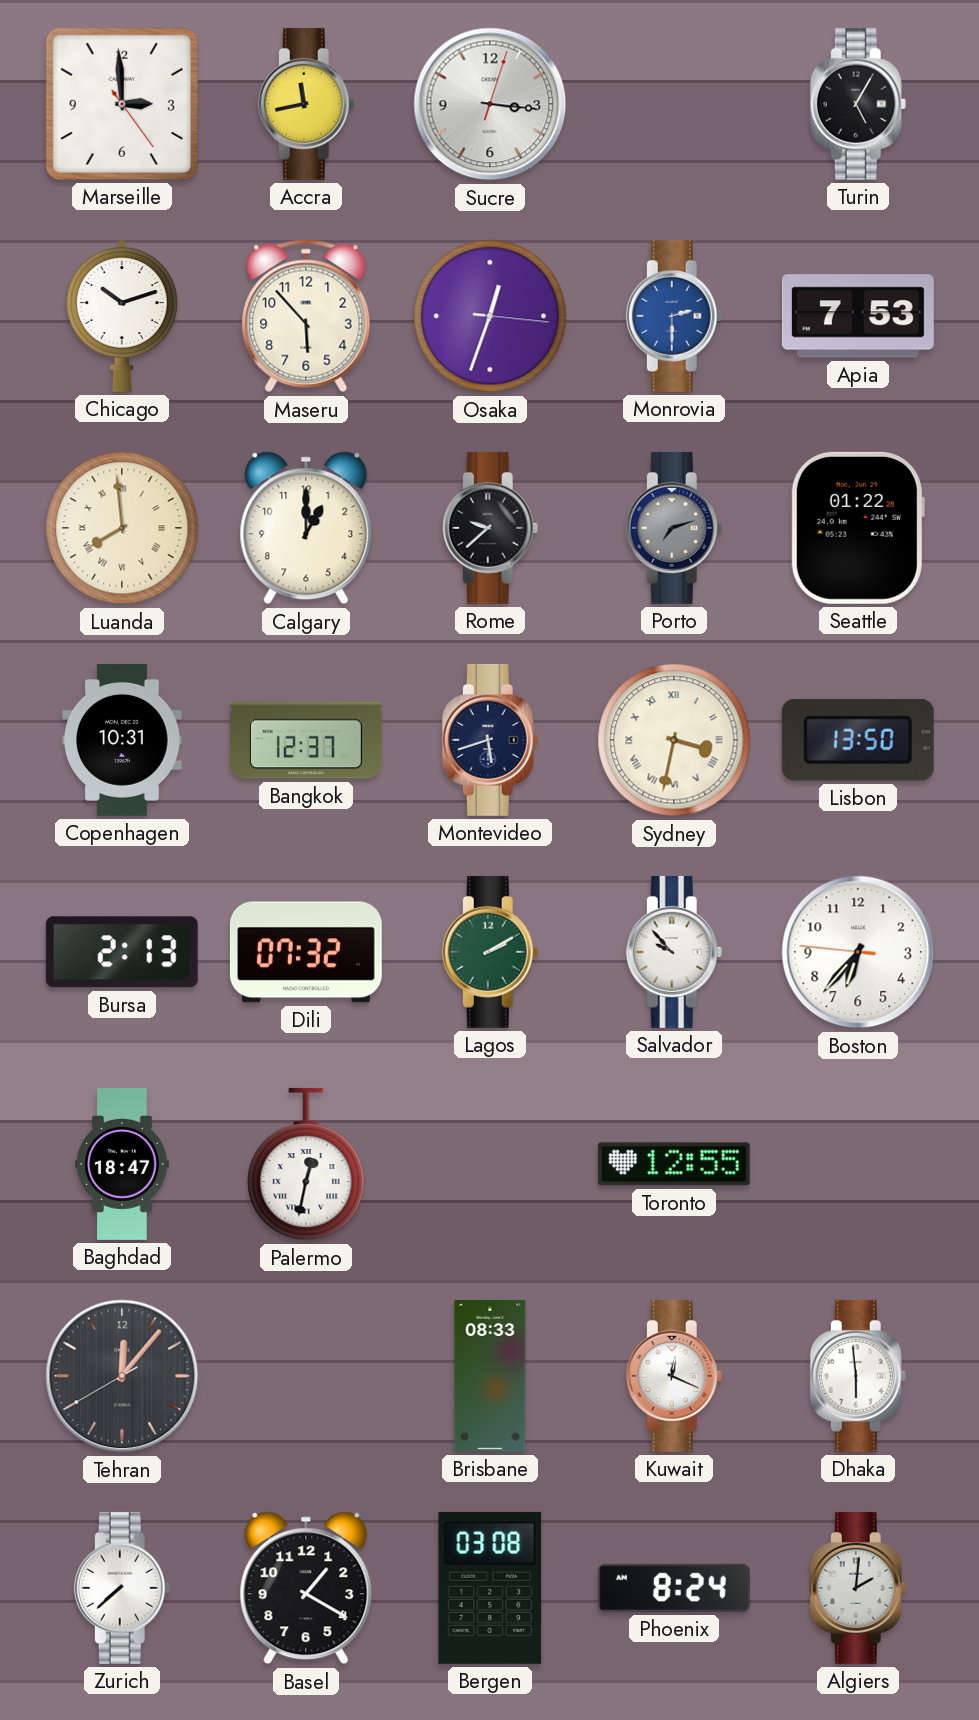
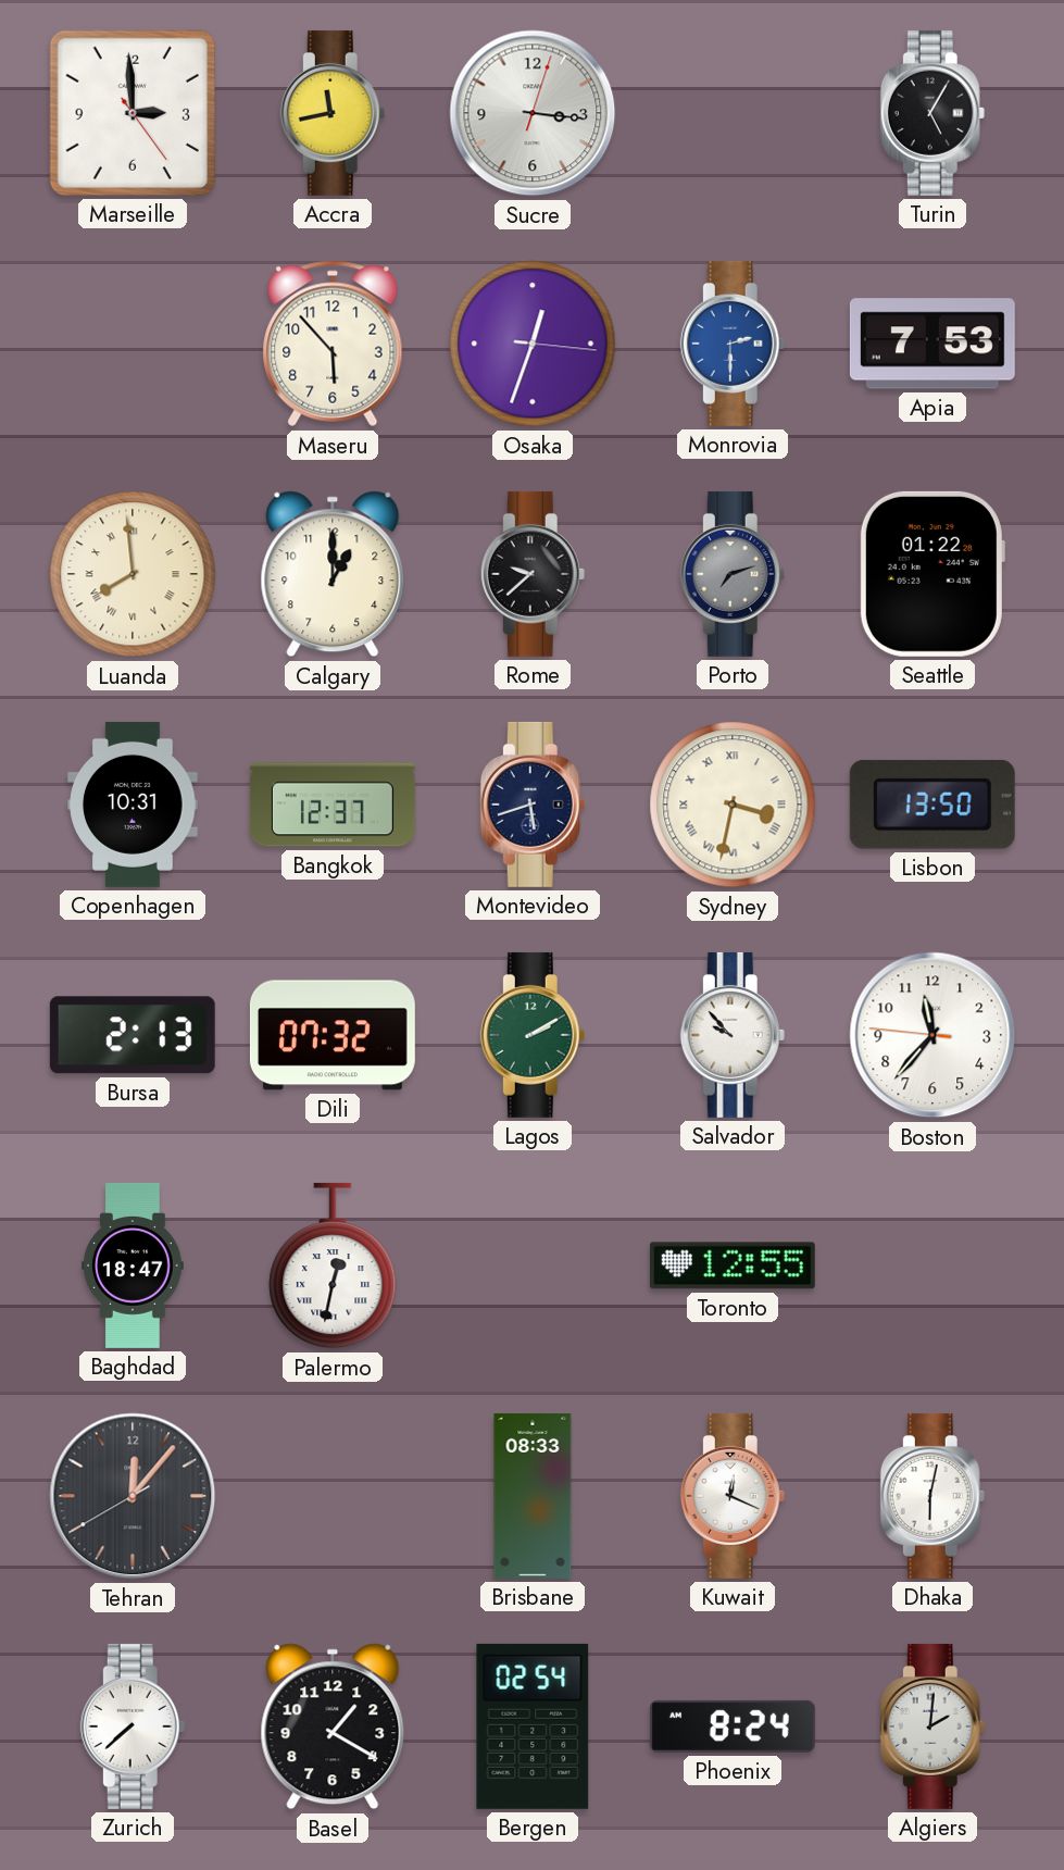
Chicago: 10:12 -> none (122, 316)
Boston: 6:36 -> 11:36 (932, 1035)
Dhaka: 5:59 -> 6:02 (932, 1496)
Bergen: 03:08 -> 02:54 (533, 1726)
